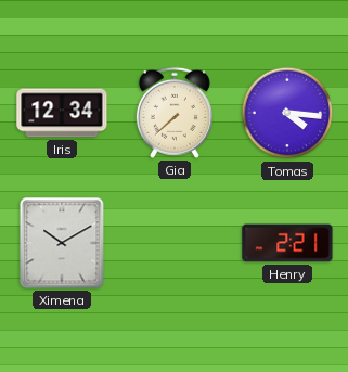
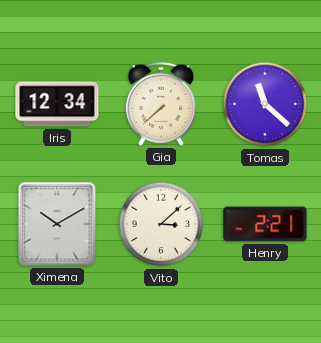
Tomas: 4:16 -> 11:22 (265, 104)
Vito: none -> 3:08 (161, 224)
